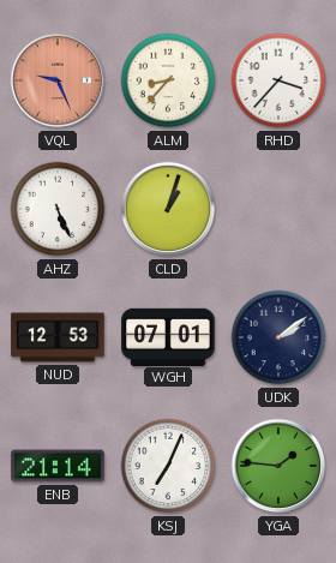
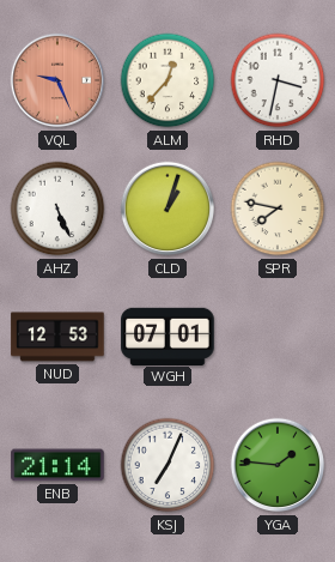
ALM: 8:37 -> 12:37 (167, 80)
RHD: 3:37 -> 3:32 (278, 80)
SPR: none -> 7:47 (278, 209)
UDK: 2:09 -> none (278, 337)
